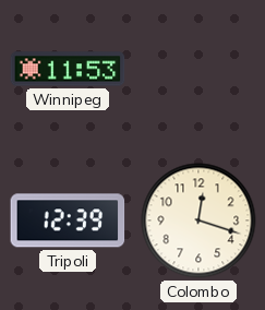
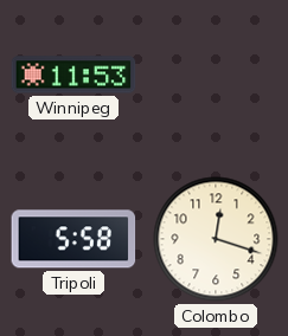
Tripoli: 12:39 -> 5:58 (73, 239)
